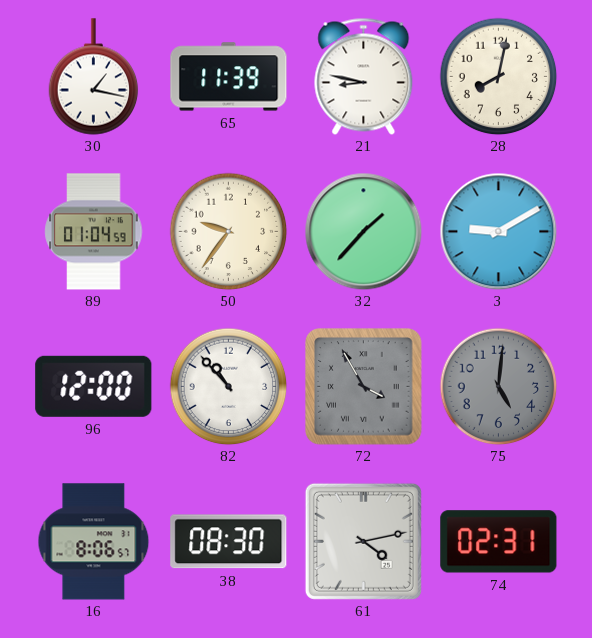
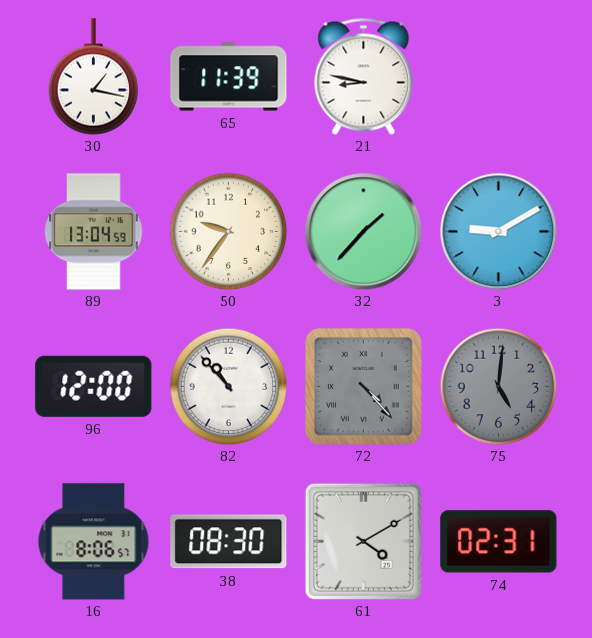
28: 8:02 -> none (498, 76)
89: 01:04 -> 13:04 (94, 232)
72: 3:55 -> 4:23 (364, 387)
61: 4:13 -> 4:10 (363, 541)
